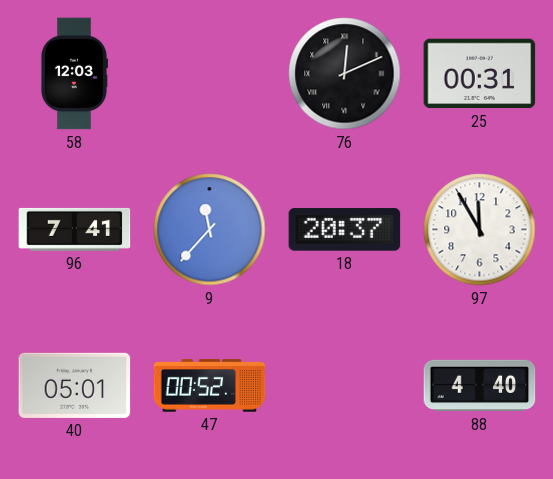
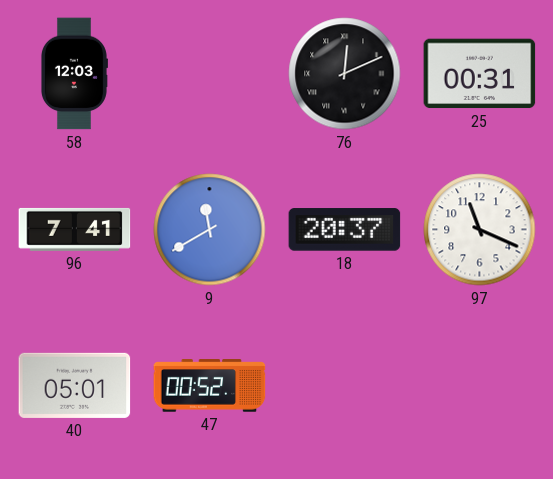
9: 11:37 -> 11:40 (210, 230)
97: 11:55 -> 11:19 (480, 230)
88: 4:40 -> none (480, 386)
